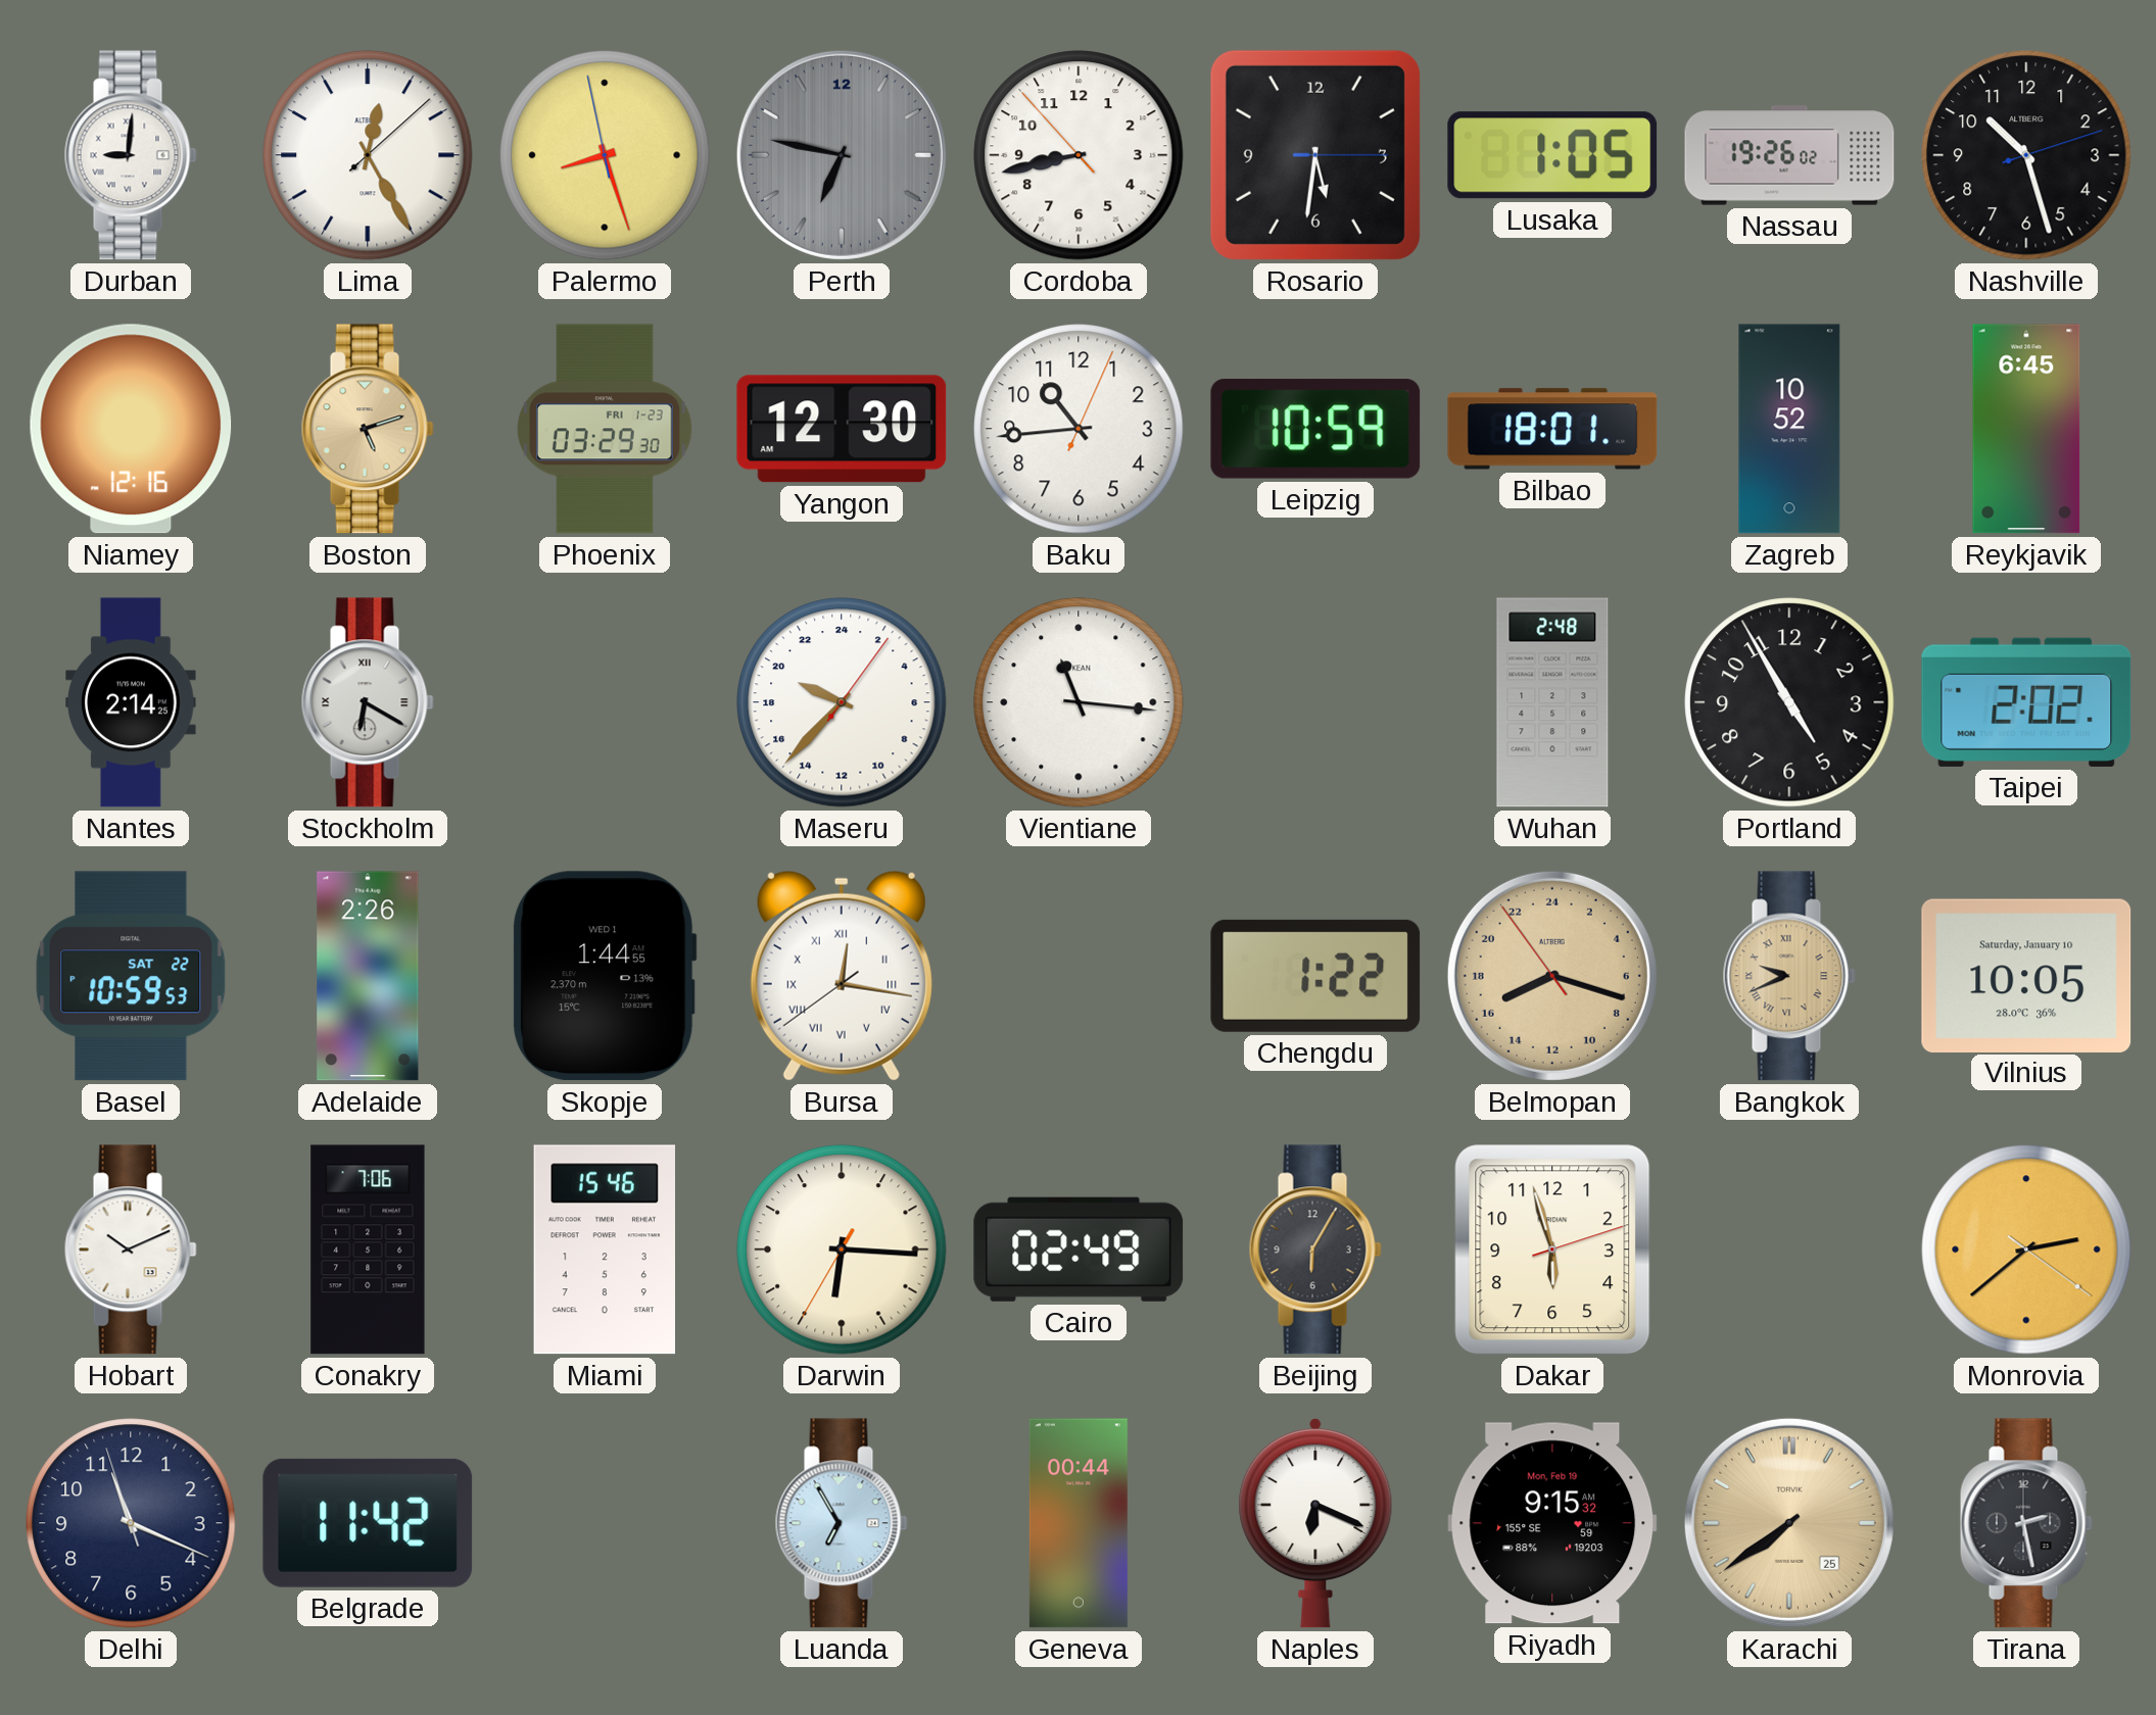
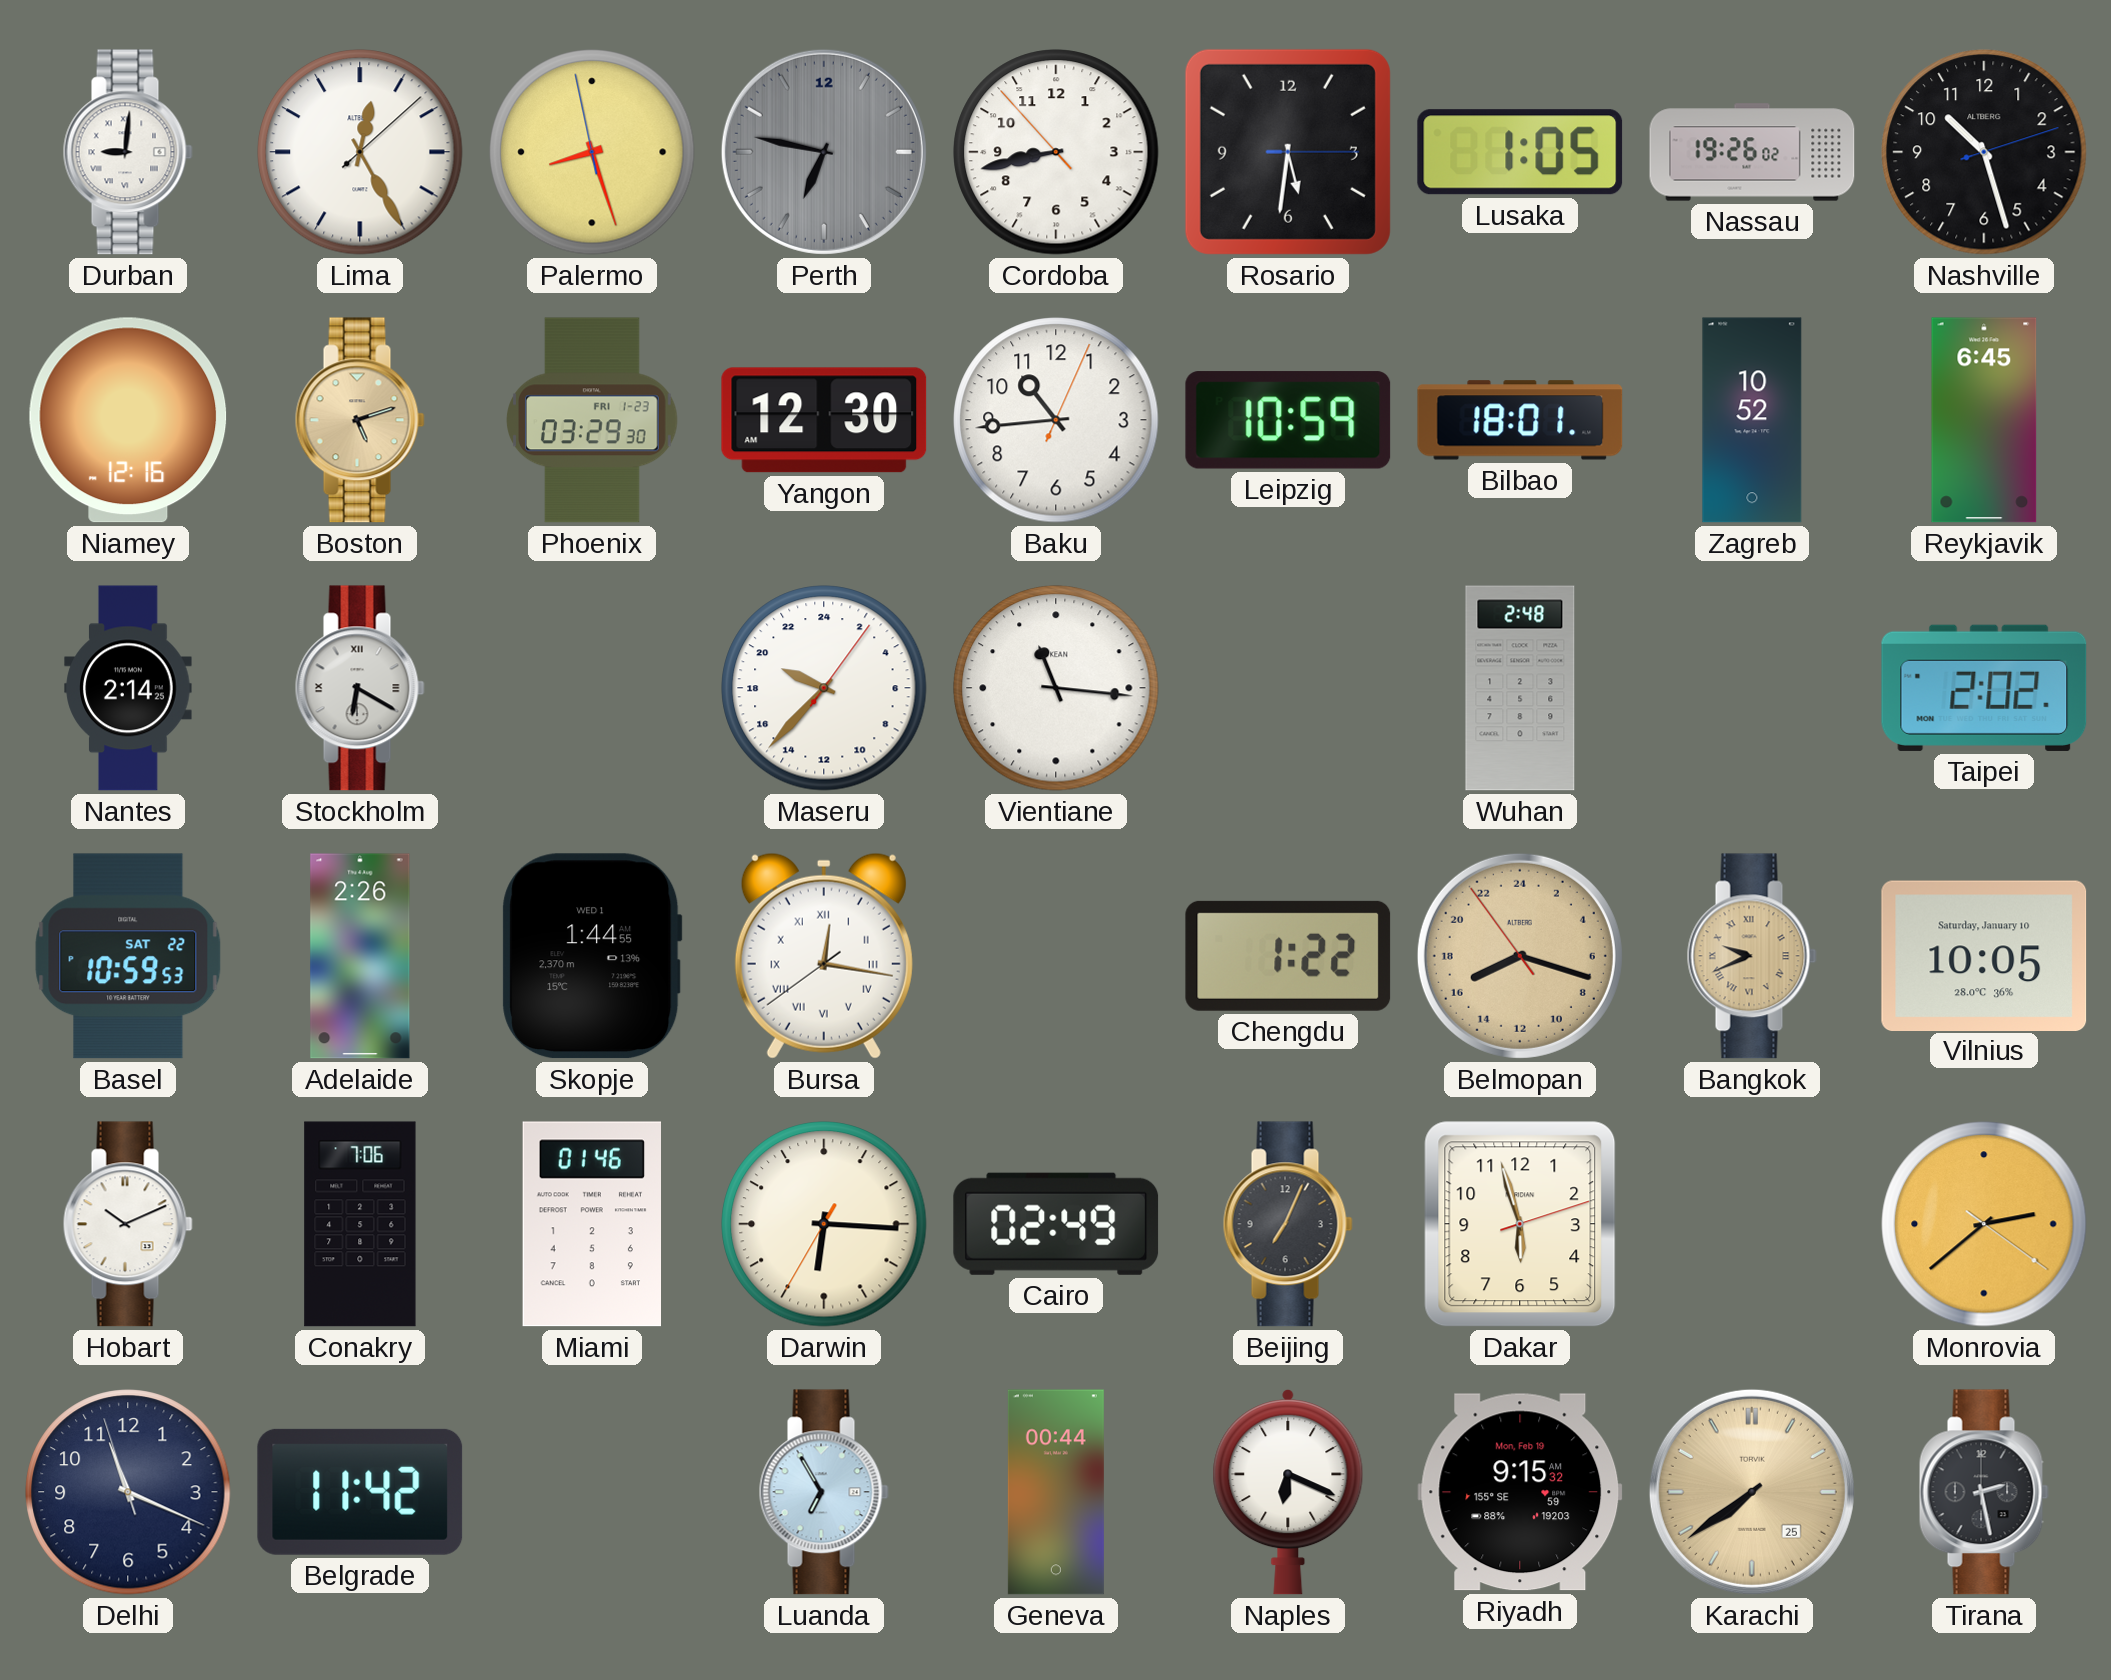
Portland: 4:55 -> none (1789, 702)
Miami: 15:46 -> 01:46 (591, 1224)
Beijing: 6:05 -> 7:04 (1288, 1224)
